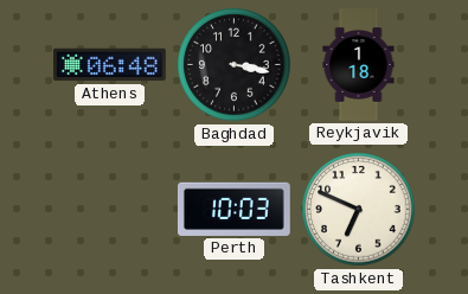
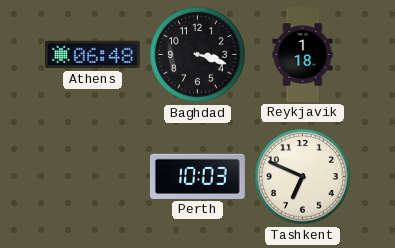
Baghdad: 3:17 -> 3:18 (198, 55)
